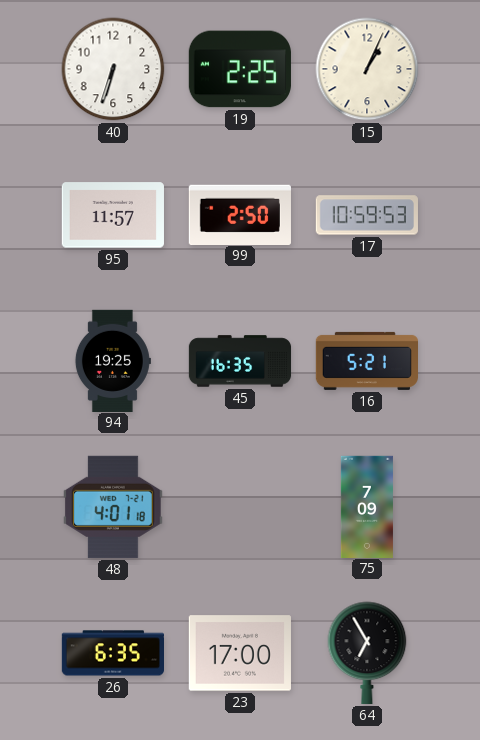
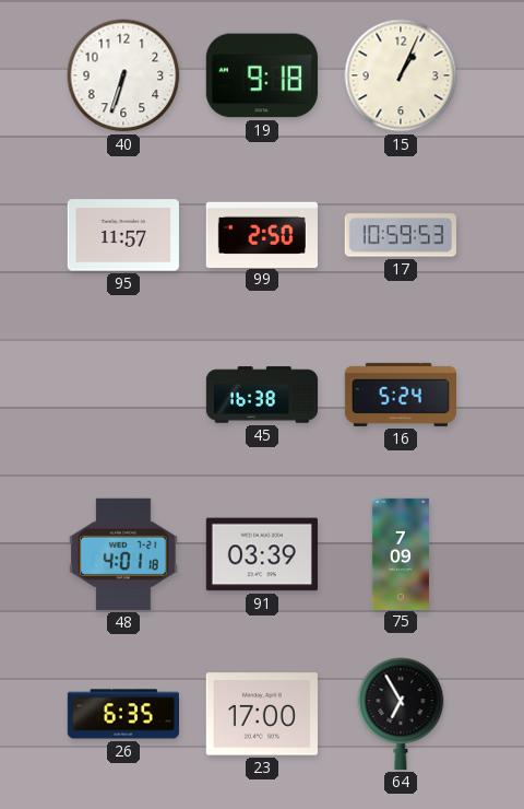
19: 2:25 -> 9:18 (262, 75)
94: 19:25 -> none (112, 360)
45: 16:35 -> 16:38 (262, 395)
16: 5:21 -> 5:24 (400, 395)
91: none -> 03:39 (262, 554)
